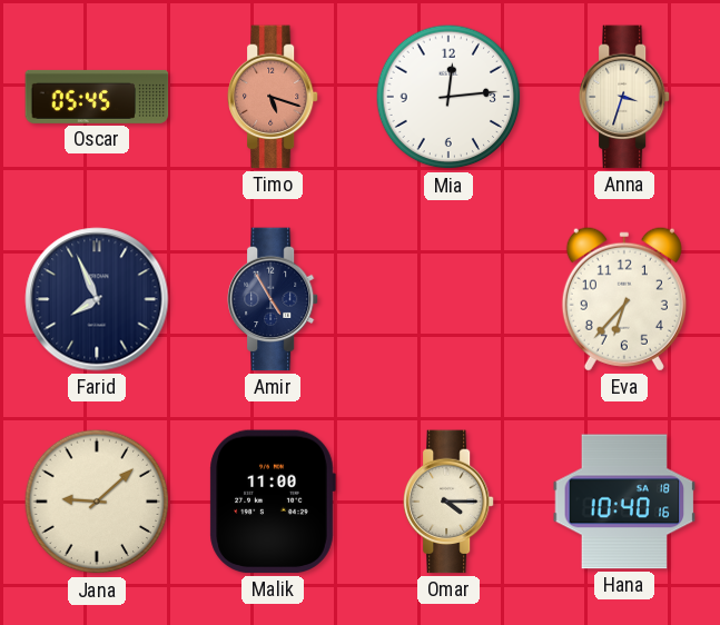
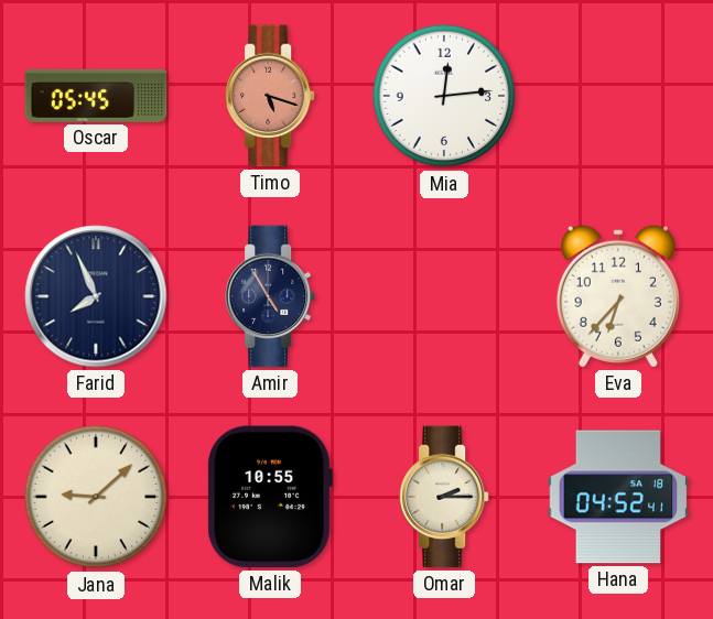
Anna: 3:33 -> none (624, 97)
Malik: 11:00 -> 10:55 (270, 497)
Omar: 4:15 -> 2:15 (444, 497)
Hana: 10:40 -> 04:52 (618, 497)
